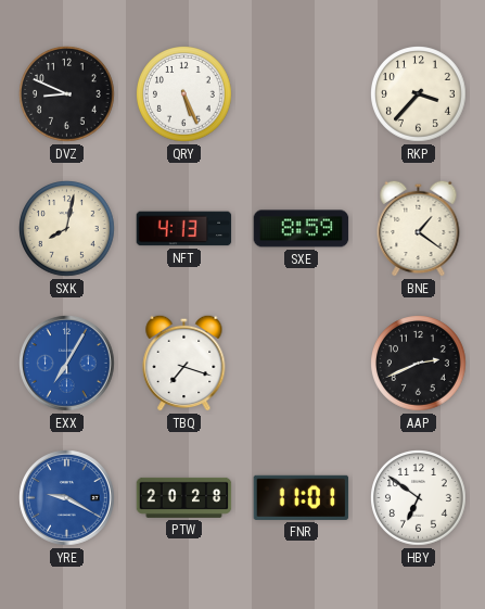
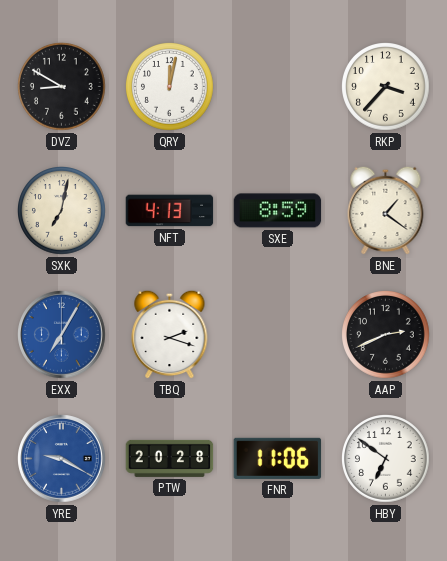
DVZ: 8:49 -> 8:50 (62, 87)
QRY: 5:26 -> 12:02 (170, 87)
SXK: 8:02 -> 7:02 (62, 211)
TBQ: 7:18 -> 2:18 (170, 334)
FNR: 11:01 -> 11:06 (278, 458)
